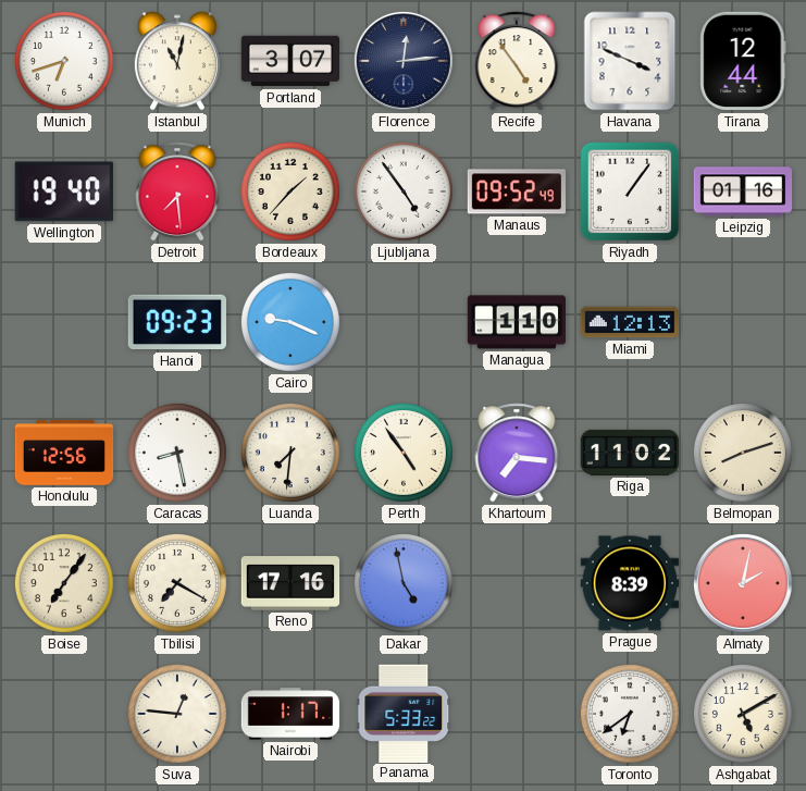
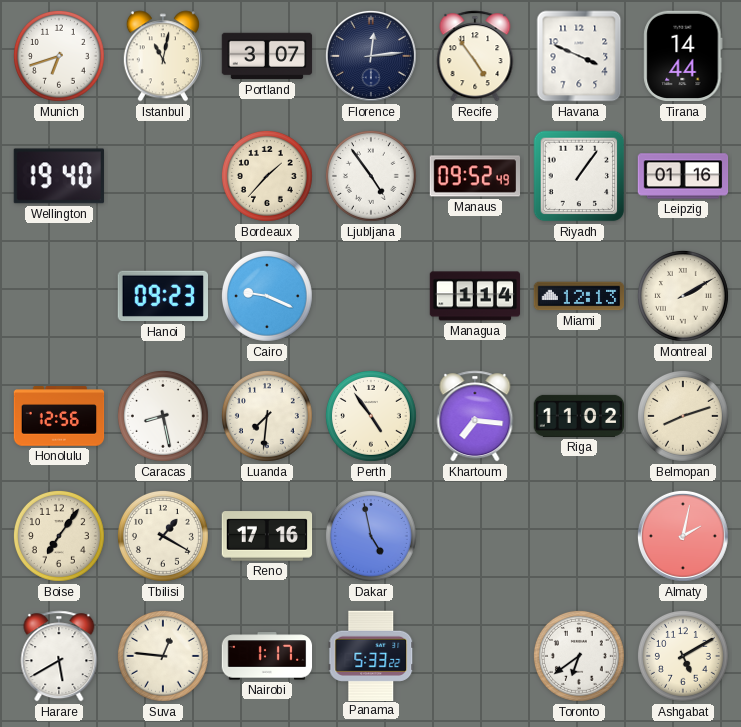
Tirana: 12:44 -> 14:44 (683, 56)
Detroit: 7:29 -> none (177, 191)
Managua: 1:10 -> 1:14 (475, 296)
Montreal: none -> 2:10 (683, 296)
Tbilisi: 7:20 -> 1:20 (163, 536)
Prague: 8:39 -> none (630, 583)
Harare: none -> 5:40 (59, 656)
